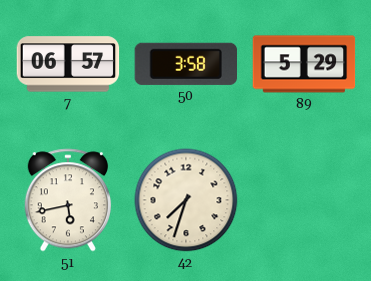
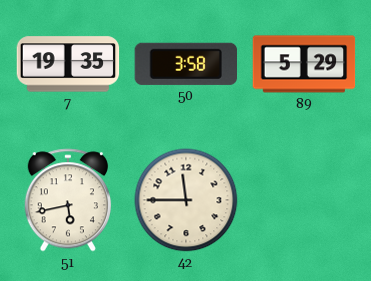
7: 06:57 -> 19:35 (68, 64)
42: 7:33 -> 11:45 (186, 200)
